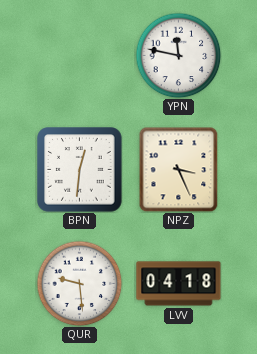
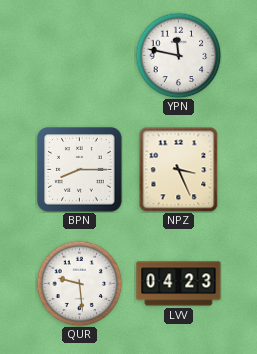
BPN: 12:31 -> 8:15 (80, 170)
LVV: 04:18 -> 04:23 (179, 284)
